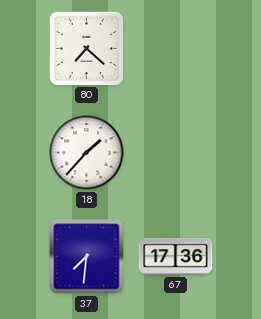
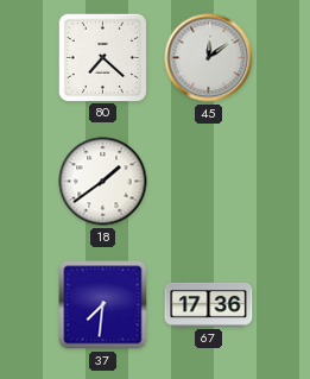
45: none -> 12:09 (209, 58)
18: 1:37 -> 1:39 (103, 182)
